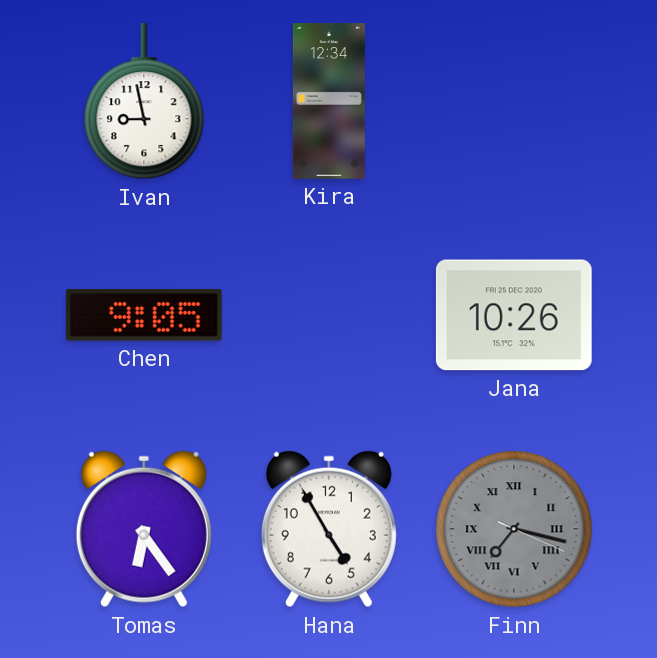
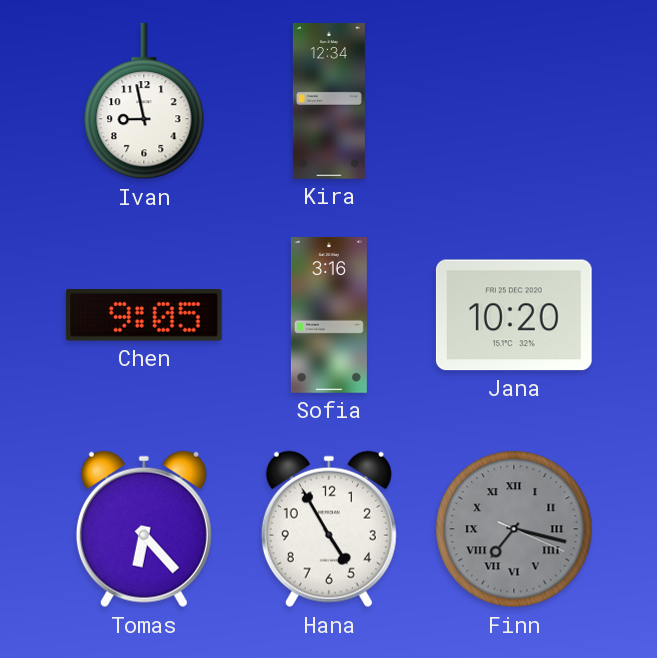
Sofia: none -> 3:16 (329, 316)
Jana: 10:26 -> 10:20 (514, 315)
Tomas: 6:24 -> 6:23 (144, 529)
